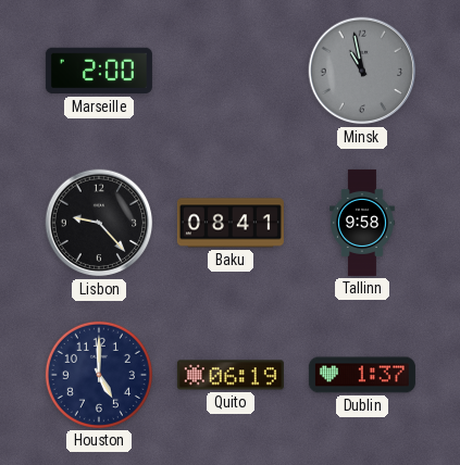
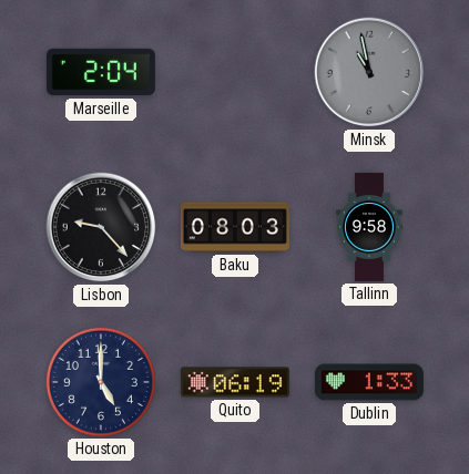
Marseille: 2:00 -> 2:04 (101, 72)
Baku: 08:41 -> 08:03 (235, 227)
Dublin: 1:37 -> 1:33 (369, 382)
